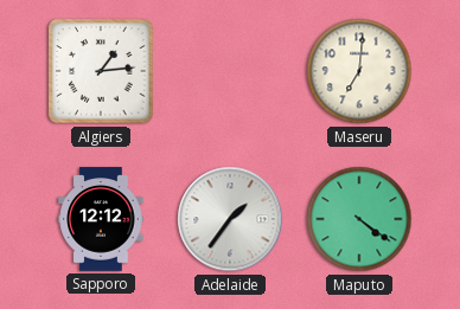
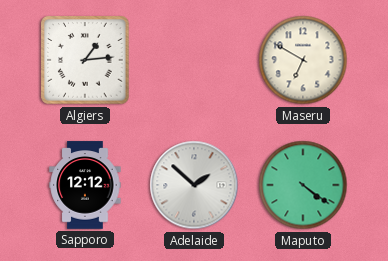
Maseru: 7:01 -> 6:50 (303, 60)
Adelaide: 1:36 -> 1:52 (194, 185)
